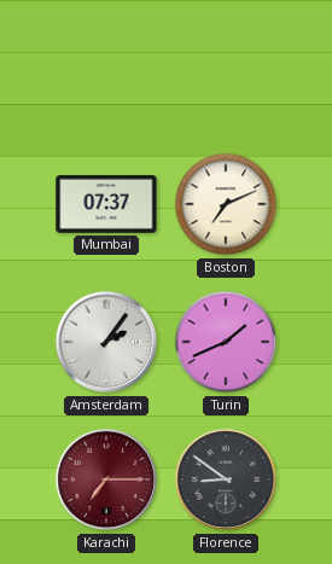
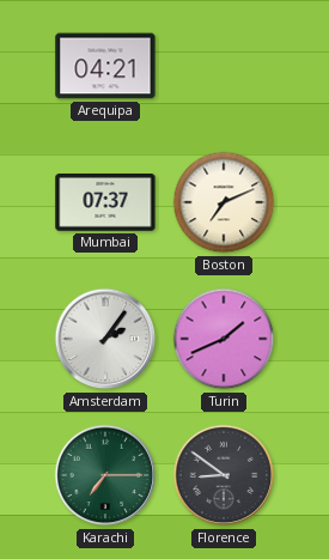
Arequipa: none -> 04:21 (105, 66)
Karachi dial: burgundy -> green (105, 475)
